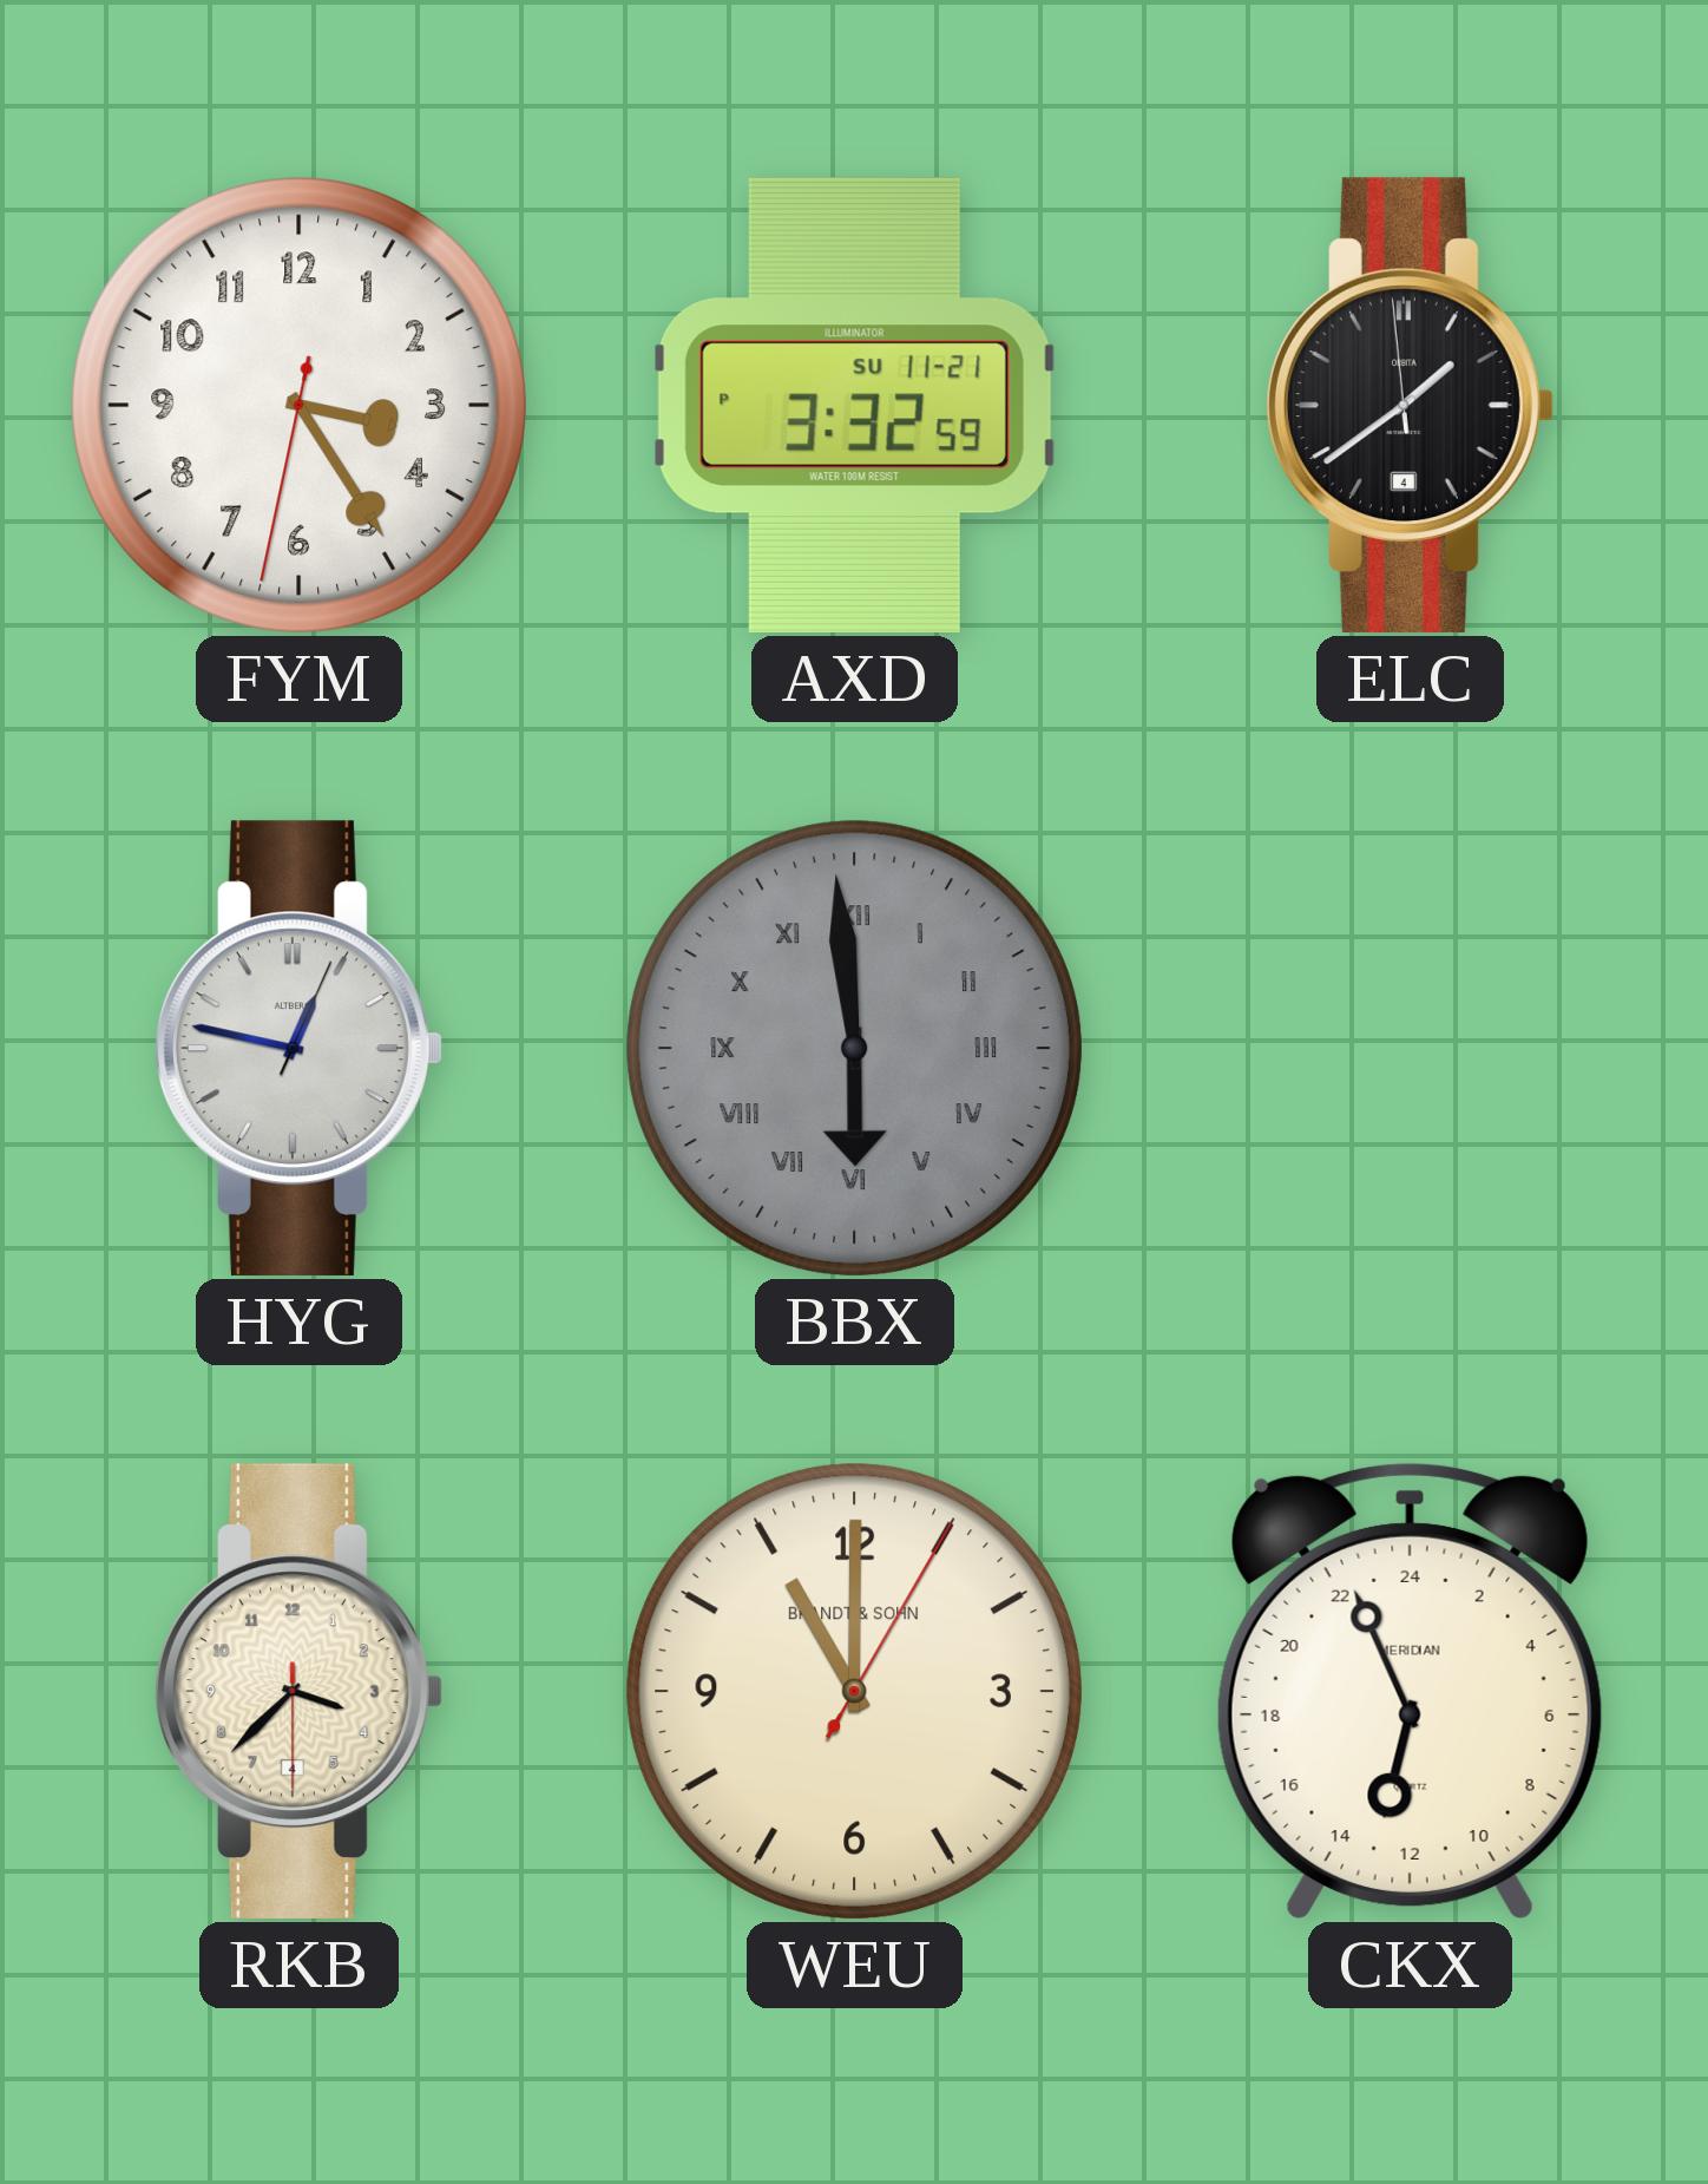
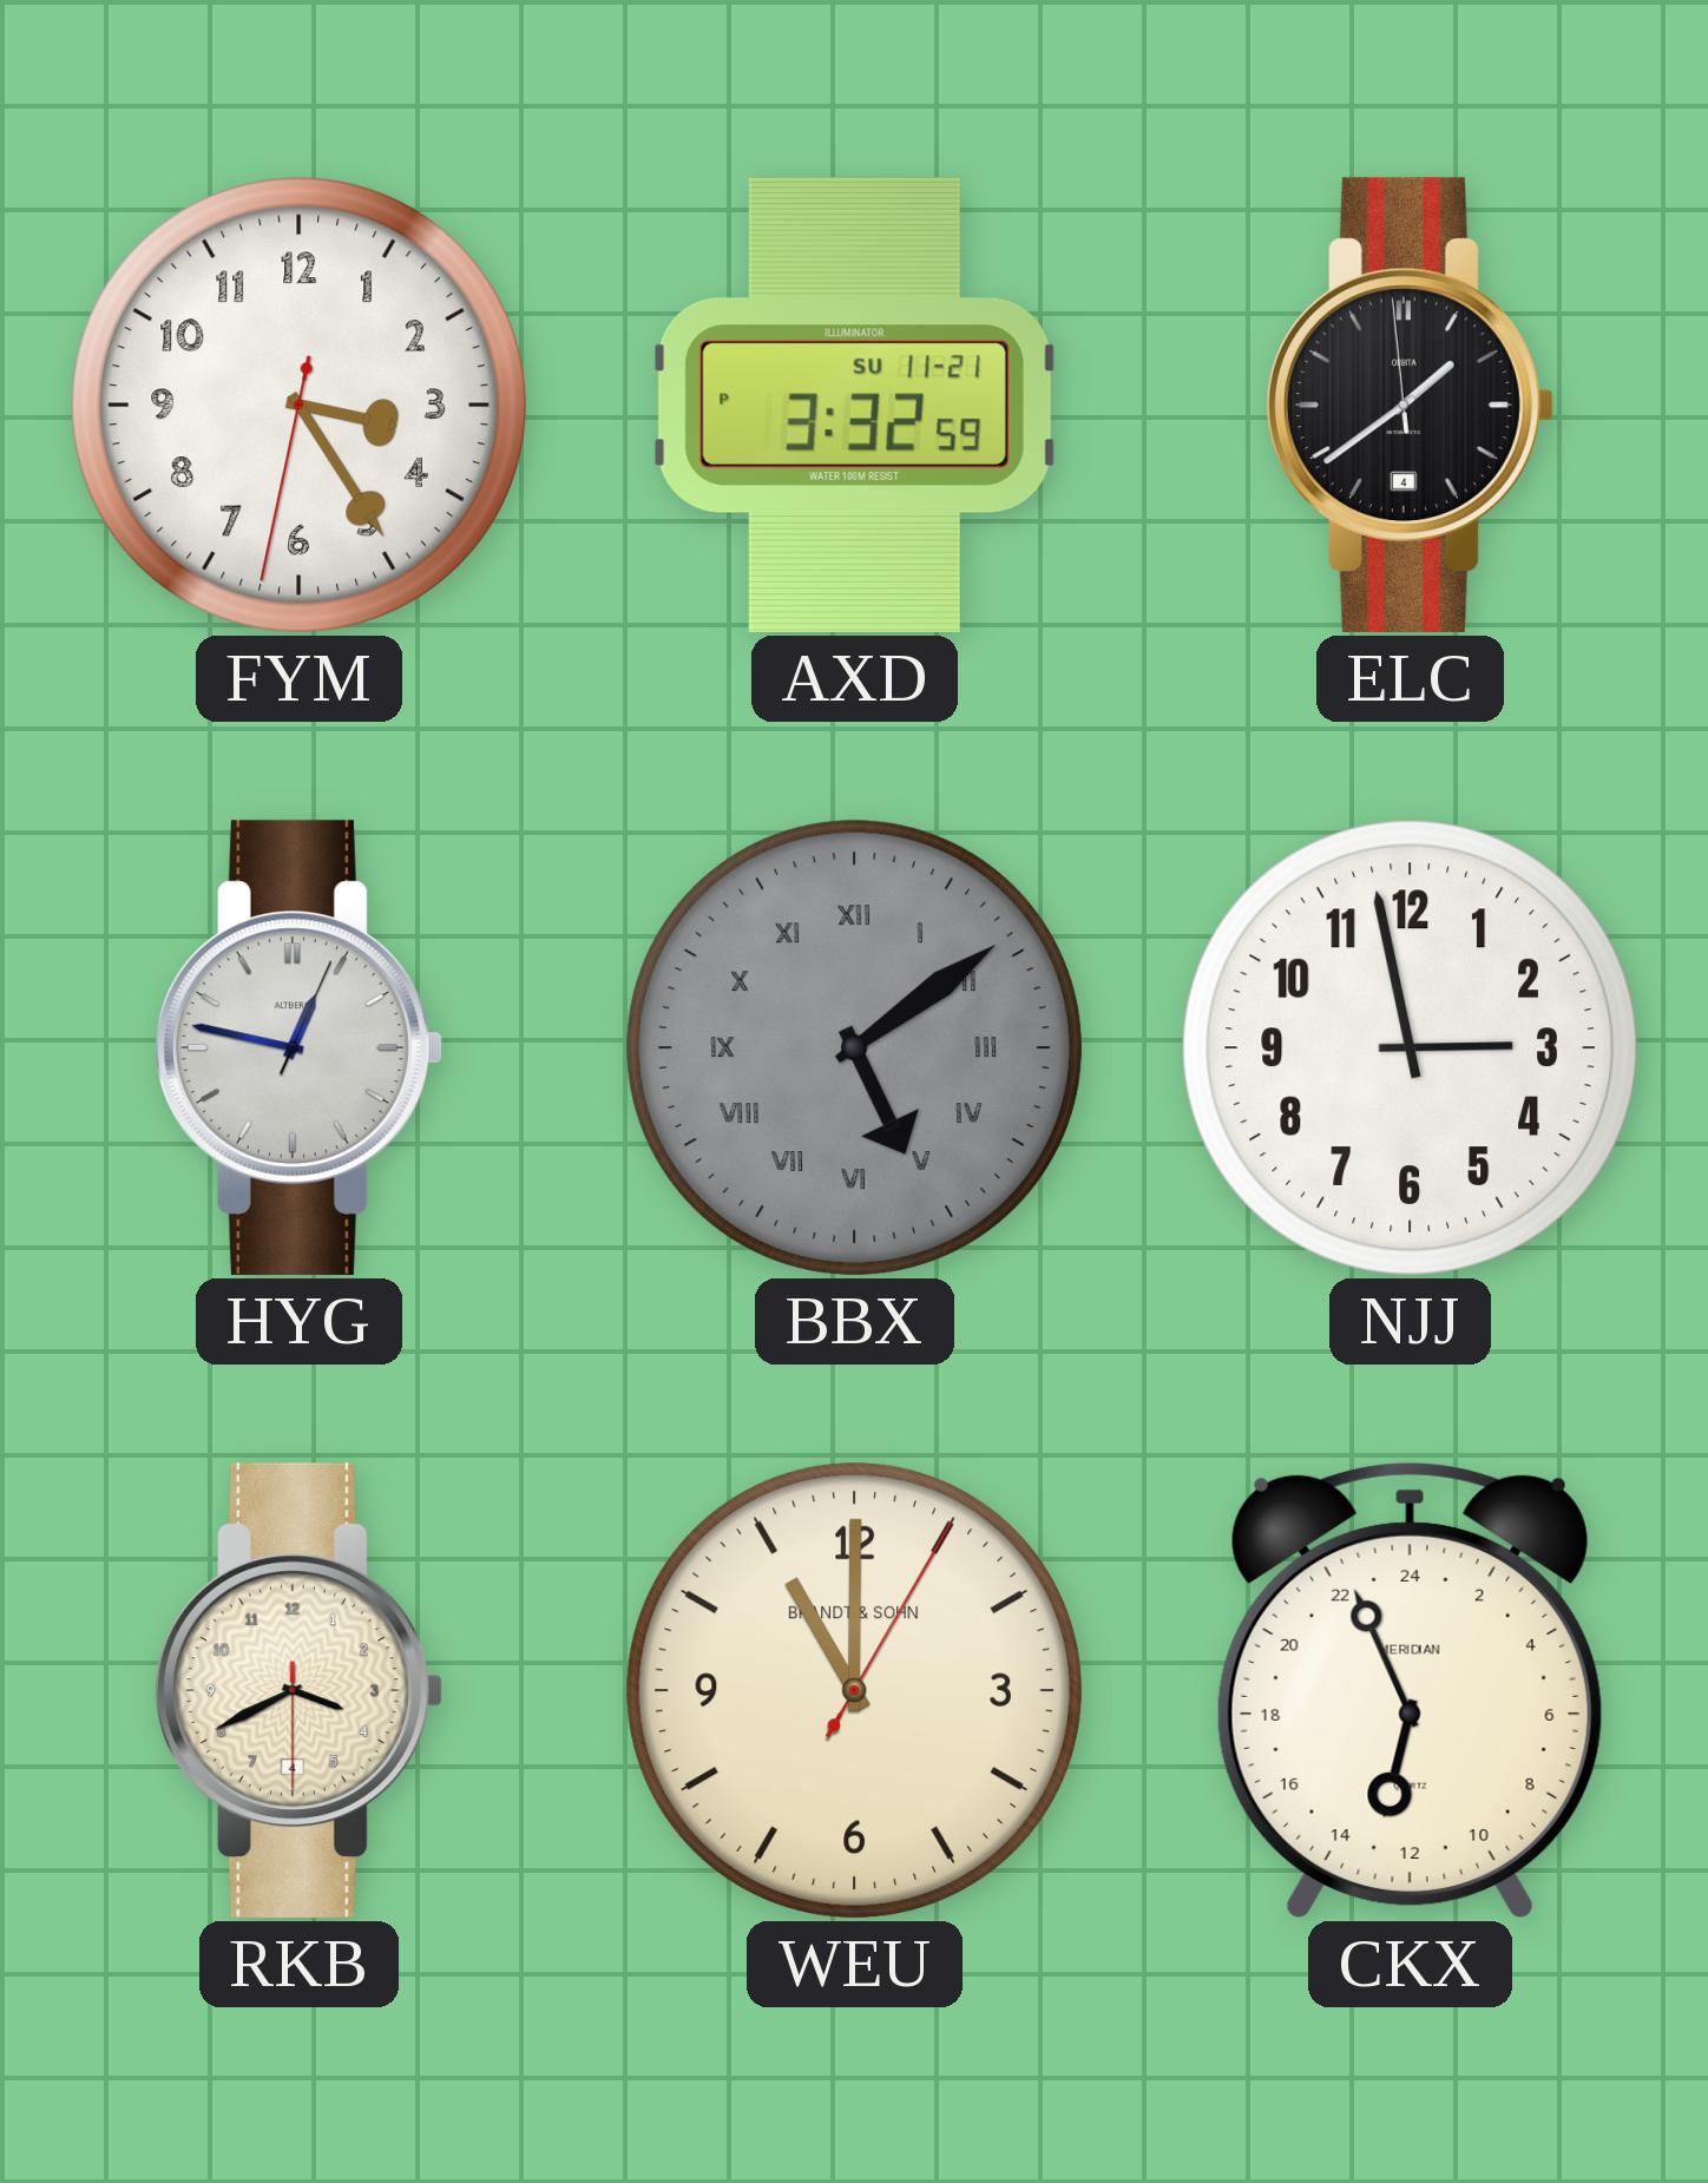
BBX: 5:59 -> 5:09 (854, 1047)
NJJ: none -> 2:58 (1410, 1047)
RKB: 3:37 -> 3:40 (298, 1690)
